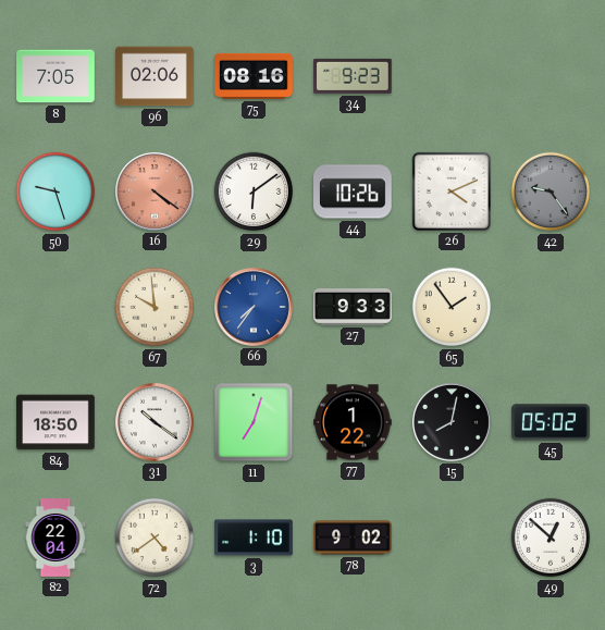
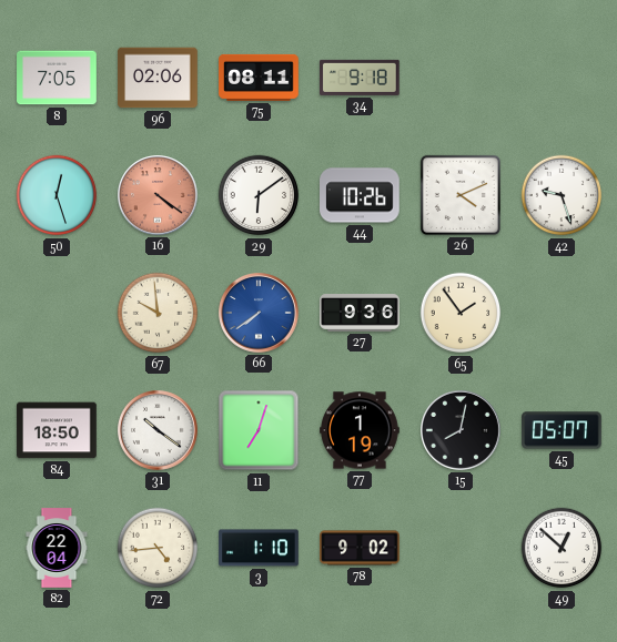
75: 08:16 -> 08:11 (259, 78)
34: 9:23 -> 9:18 (361, 78)
50: 9:27 -> 12:27 (57, 195)
42: 9:24 -> 9:27 (562, 195)
42 dial: grey -> white (562, 195)
66: 7:36 -> 7:39 (260, 314)
27: 9:33 -> 9:36 (360, 314)
77: 1:22 -> 1:19 (360, 430)
45: 05:02 -> 05:07 (562, 430)
72: 4:39 -> 4:44 (158, 548)
